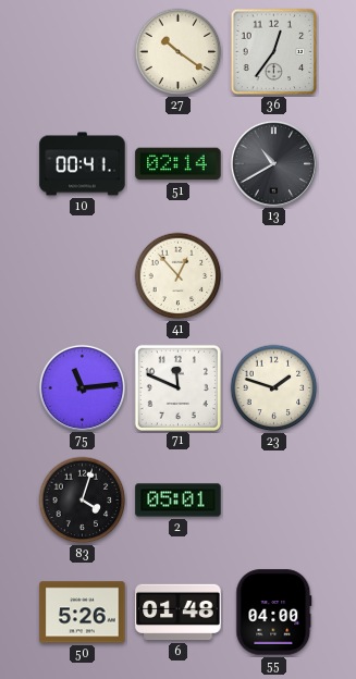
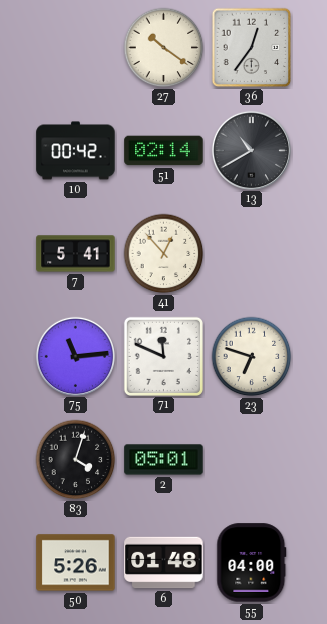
10: 00:41 -> 00:42 (76, 151)
7: none -> 5:41 (76, 254)
23: 1:48 -> 6:48 (252, 357)
